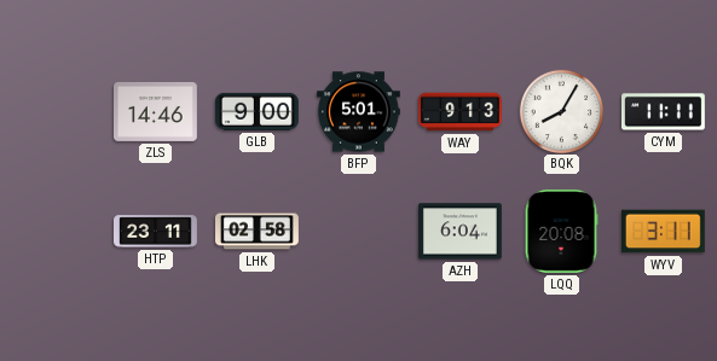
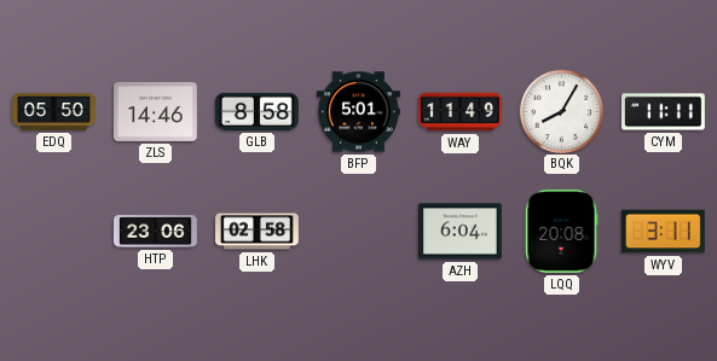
EDQ: none -> 05:50 (54, 112)
GLB: 9:00 -> 8:58 (256, 111)
WAY: 9:13 -> 11:49 (461, 112)
HTP: 23:11 -> 23:06 (156, 232)
